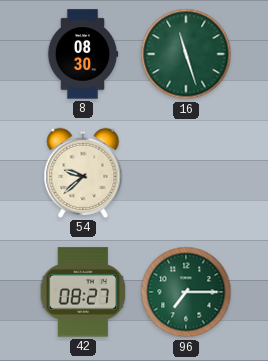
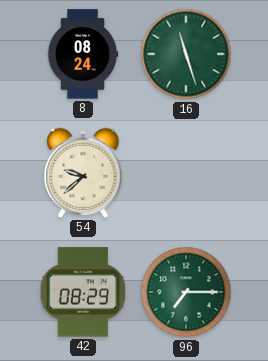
8: 08:30 -> 08:24 (83, 54)
42: 08:27 -> 08:29 (83, 292)
